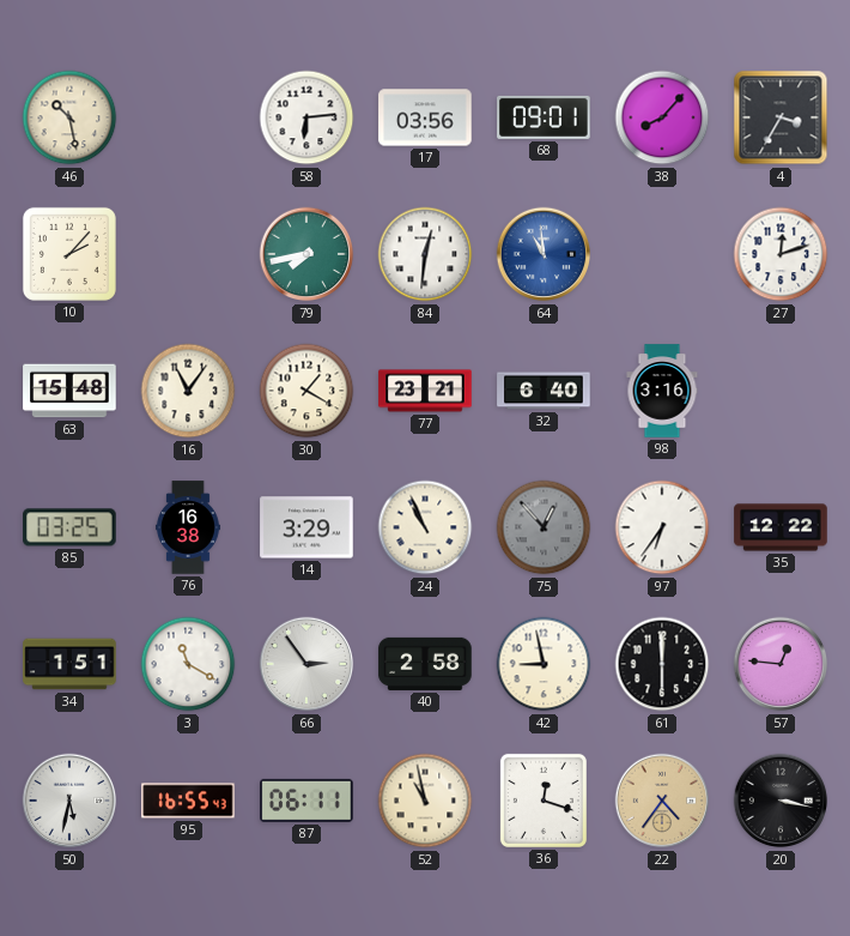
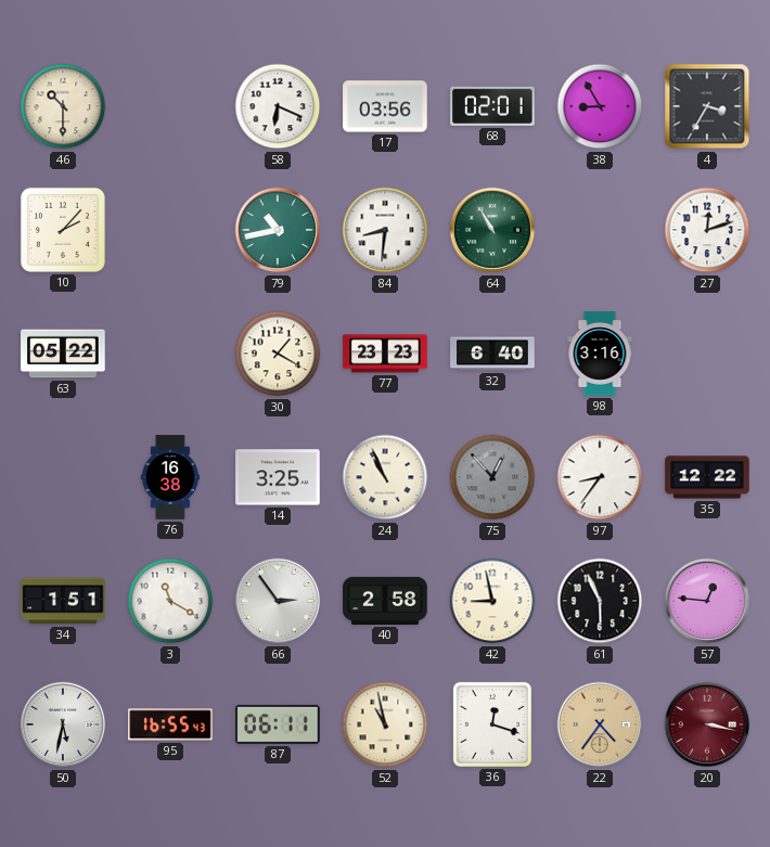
46: 10:28 -> 10:30 (63, 106)
58: 6:14 -> 6:19 (278, 106)
68: 09:01 -> 02:01 (492, 106)
38: 8:07 -> 8:55 (600, 106)
79: 7:43 -> 10:43 (278, 230)
84: 12:31 -> 8:31 (385, 230)
64: 10:59 -> 10:55 (492, 230)
64 dial: blue -> green (492, 230)
63: 15:48 -> 05:22 (63, 354)
16: 11:06 -> none (188, 391)
77: 23:21 -> 23:23 (385, 354)
85: 03:25 -> none (69, 527)
14: 3:29 -> 3:25 (278, 477)
97: 6:36 -> 8:36 (600, 477)
61: 6:00 -> 5:56 (600, 601)
20 dial: black -> burgundy (707, 724)
